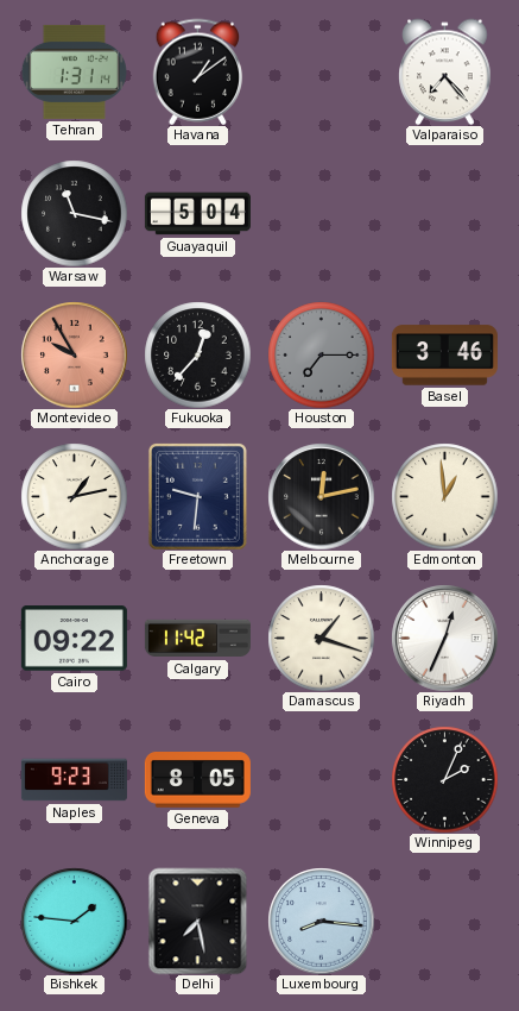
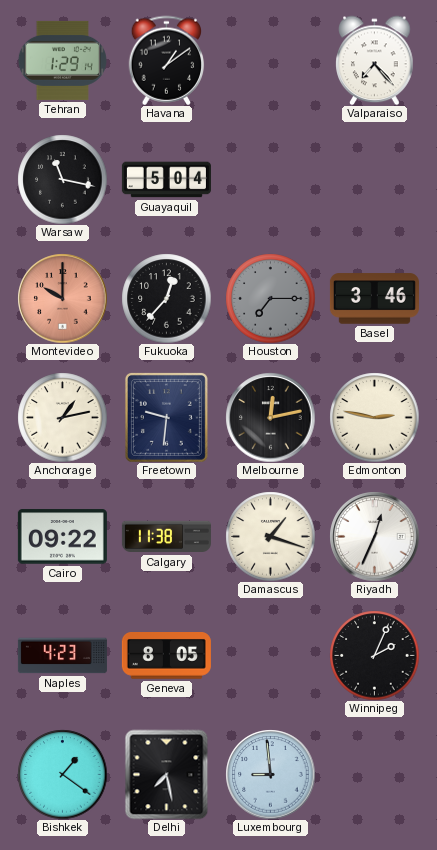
Tehran: 1:31 -> 1:29 (62, 60)
Montevideo: 9:55 -> 10:00 (62, 298)
Edmonton: 12:59 -> 2:47 (374, 417)
Calgary: 11:42 -> 11:38 (166, 537)
Naples: 9:23 -> 4:23 (62, 656)
Bishkek: 1:46 -> 1:21 (62, 774)
Luxembourg: 8:16 -> 8:59 (270, 774)
